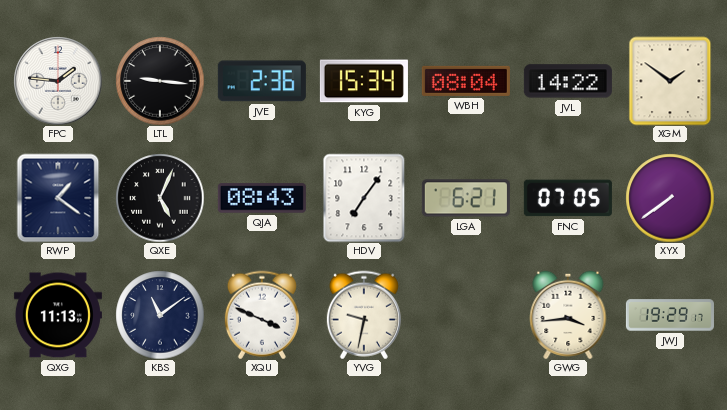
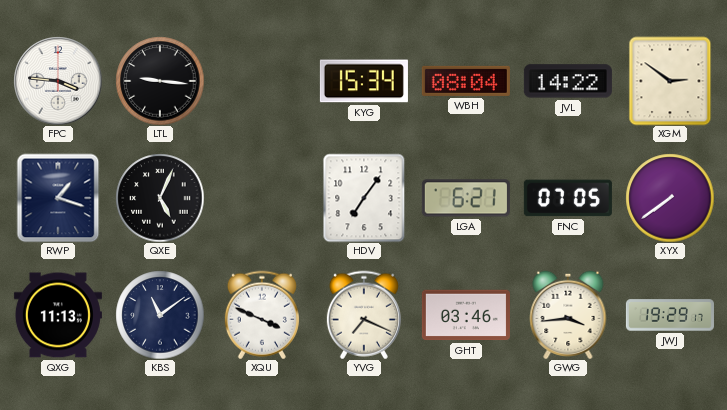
FPC: 1:46 -> 3:46 (58, 81)
JVE: 2:36 -> none (262, 81)
XGM: 1:51 -> 2:51 (670, 81)
RWP: 1:21 -> 1:18 (58, 198)
QJA: 08:43 -> none (262, 198)
YVG: 9:32 -> 7:19 (364, 315)
GHT: none -> 03:46 (466, 315)
